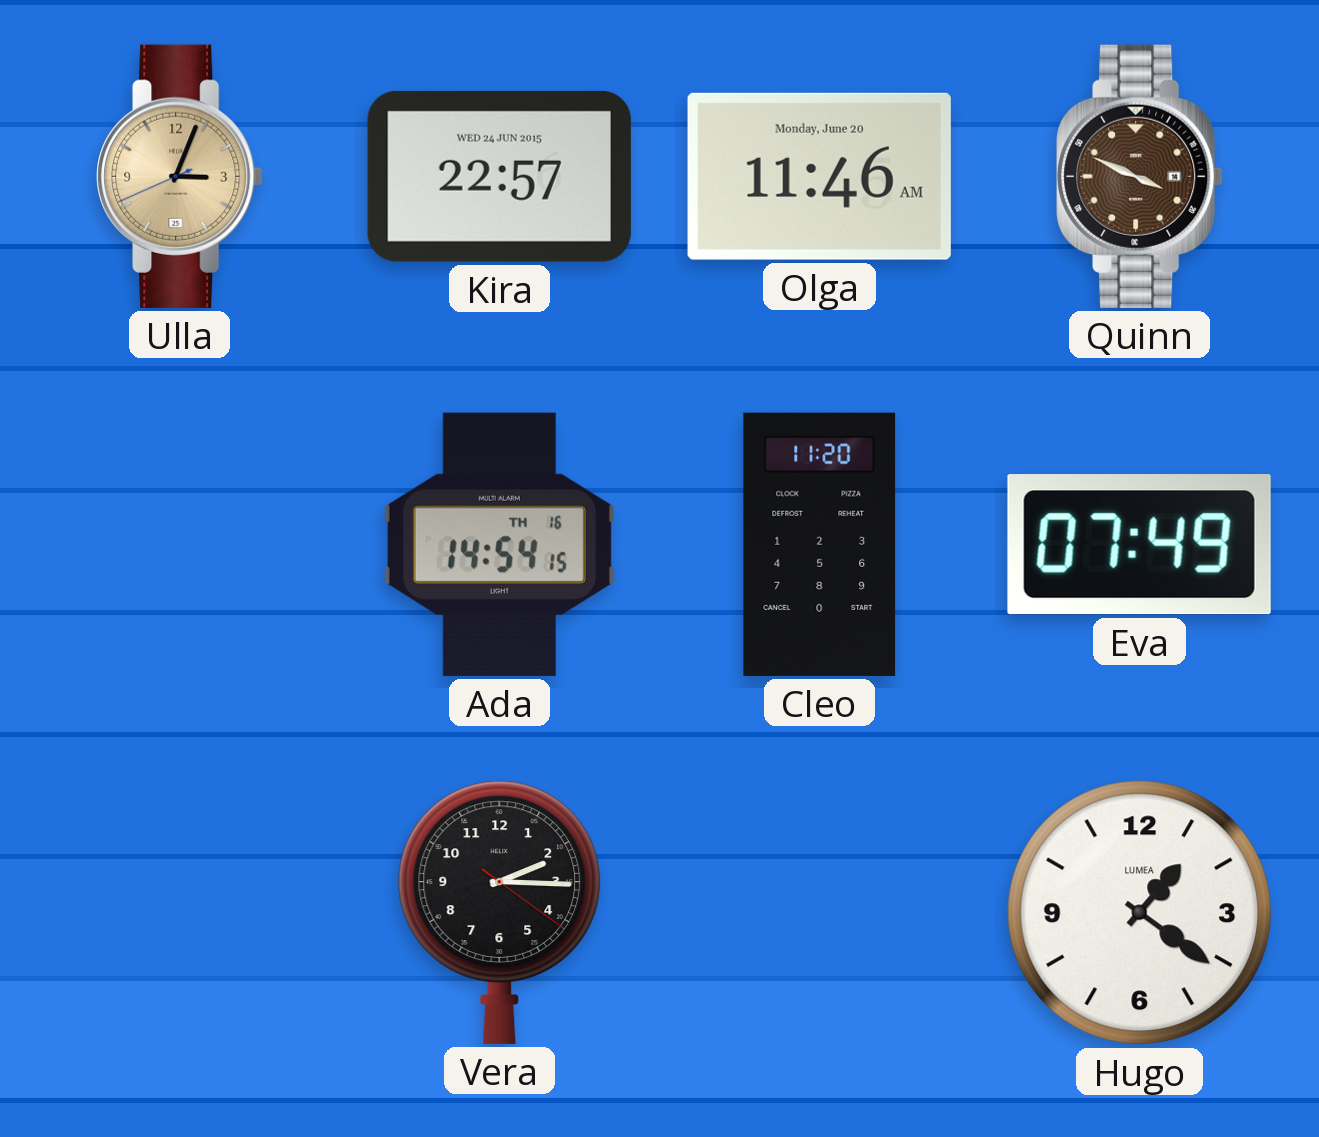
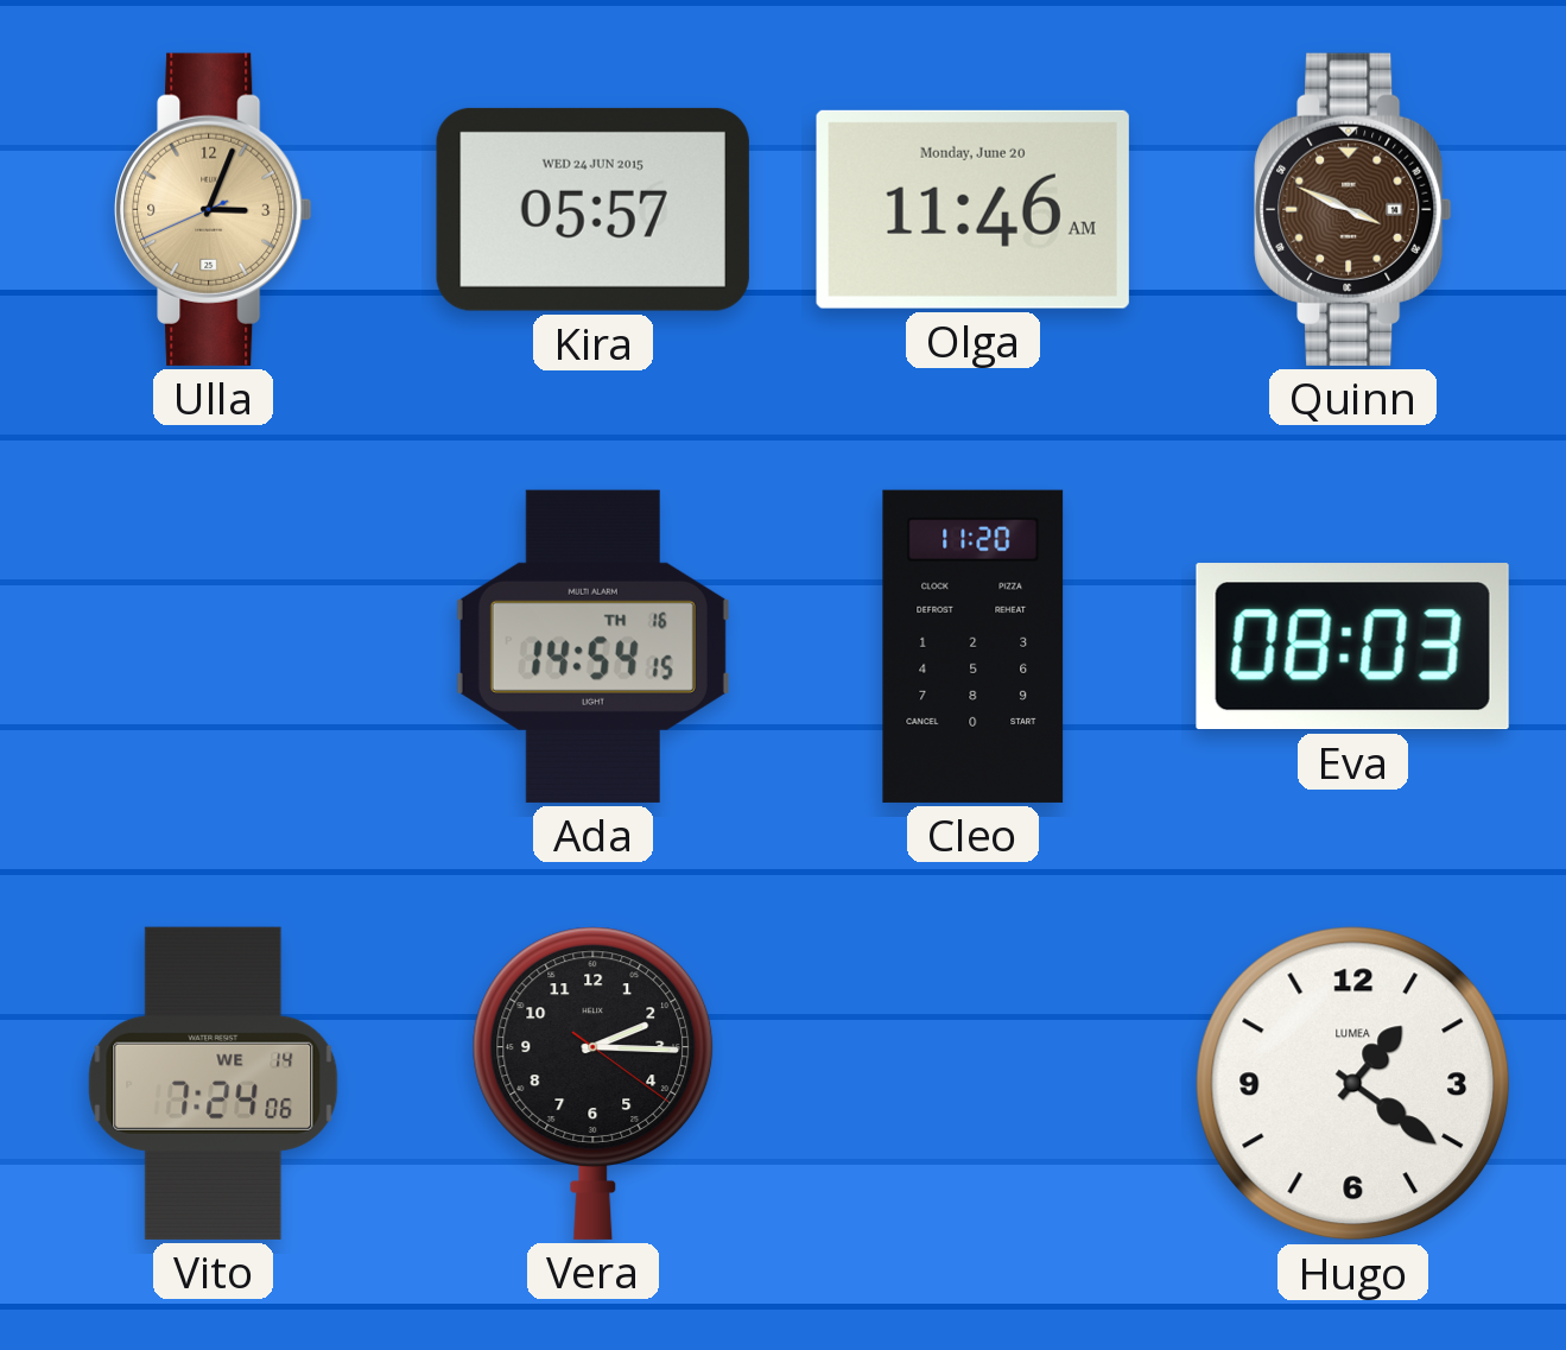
Kira: 22:57 -> 05:57 (592, 209)
Eva: 07:49 -> 08:03 (1352, 647)
Vito: none -> 7:24 (214, 1083)
